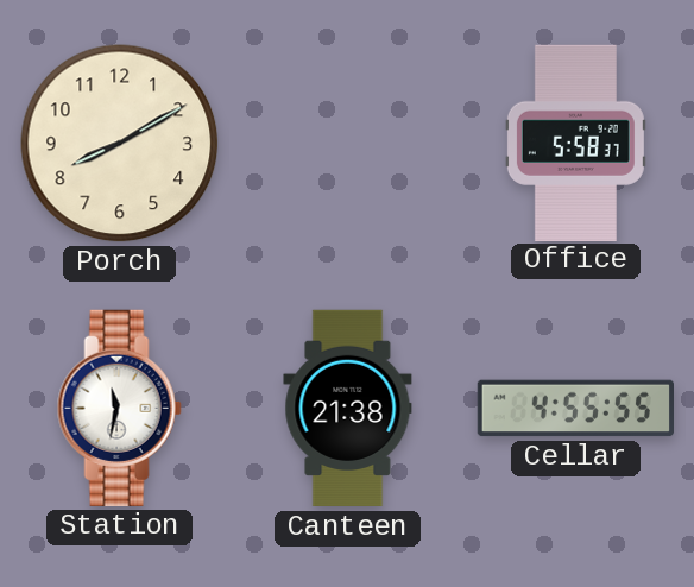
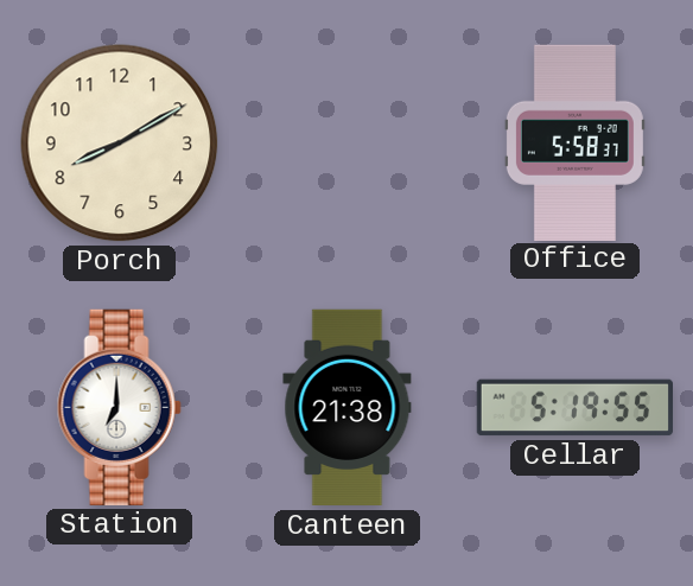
Station: 11:32 -> 7:00 (119, 407)
Cellar: 4:55 -> 5:19 (574, 408)
